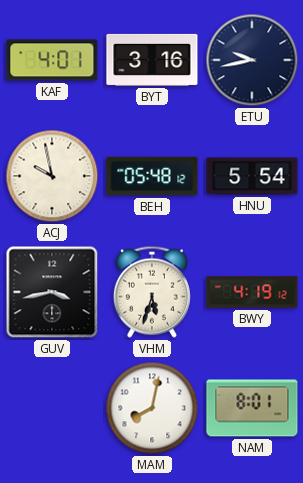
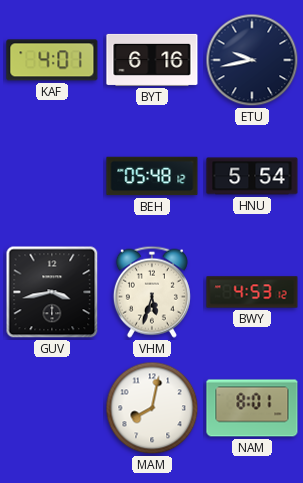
BYT: 3:16 -> 6:16 (152, 60)
ACJ: 9:58 -> none (52, 176)
BWY: 4:19 -> 4:53 (252, 292)
